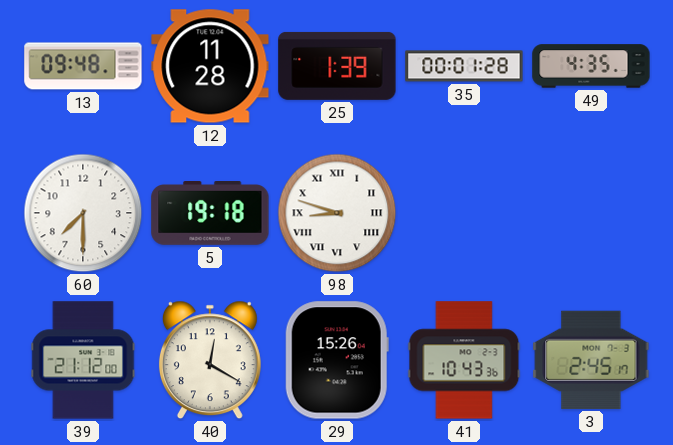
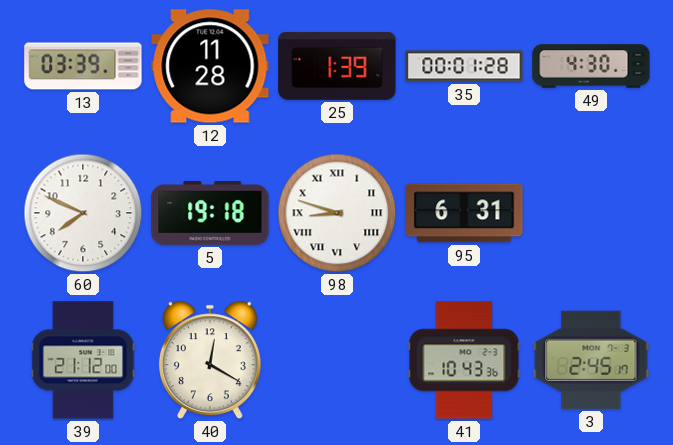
13: 09:48 -> 03:39 (83, 66)
49: 4:35 -> 4:30 (591, 66)
60: 7:30 -> 7:49 (83, 213)
95: none -> 6:31 (464, 213)
29: 15:26 -> none (337, 360)
